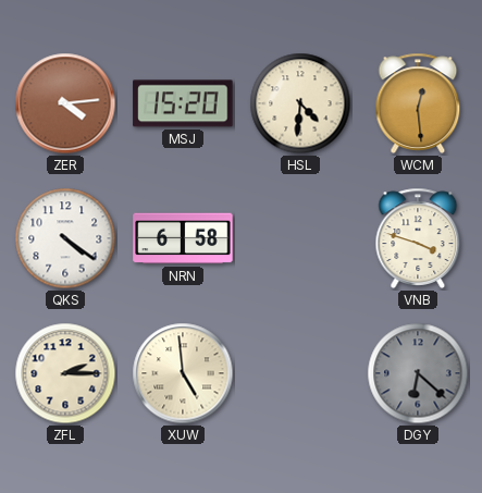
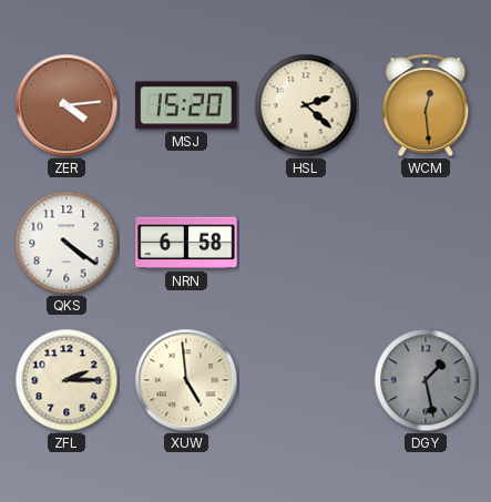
HSL: 4:31 -> 2:22 (306, 105)
VNB: 3:48 -> none (418, 238)
DGY: 6:22 -> 1:28 (426, 380)
